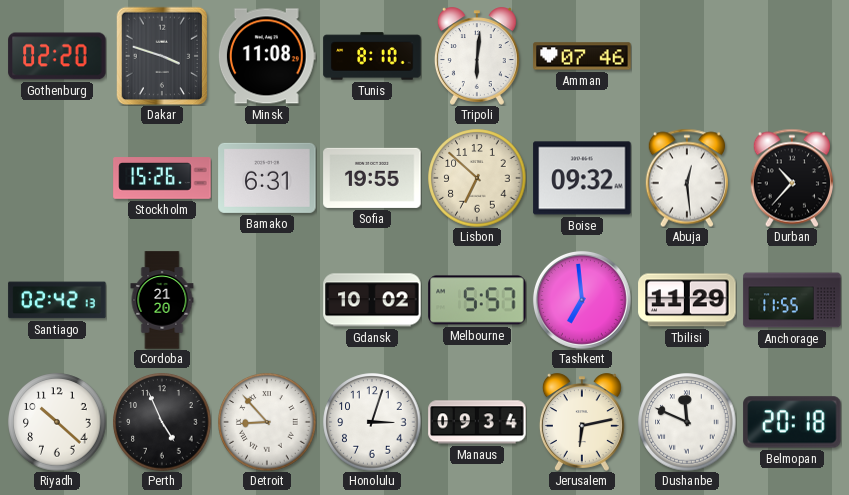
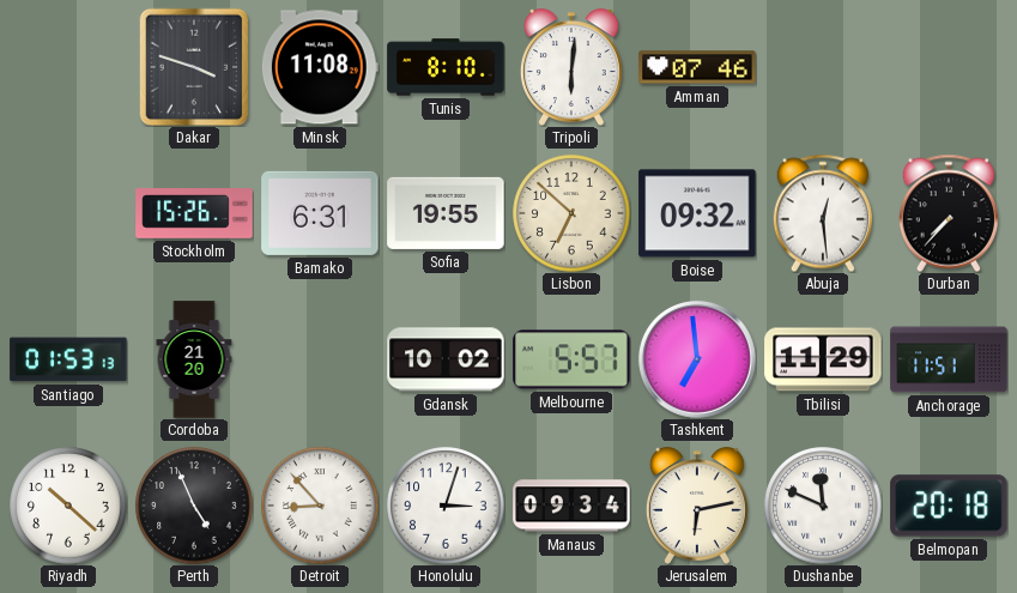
Gothenburg: 02:20 -> none (57, 56)
Durban: 10:37 -> 7:37 (949, 213)
Santiago: 02:42 -> 01:53 (68, 359)
Anchorage: 11:55 -> 11:51 (949, 359)
